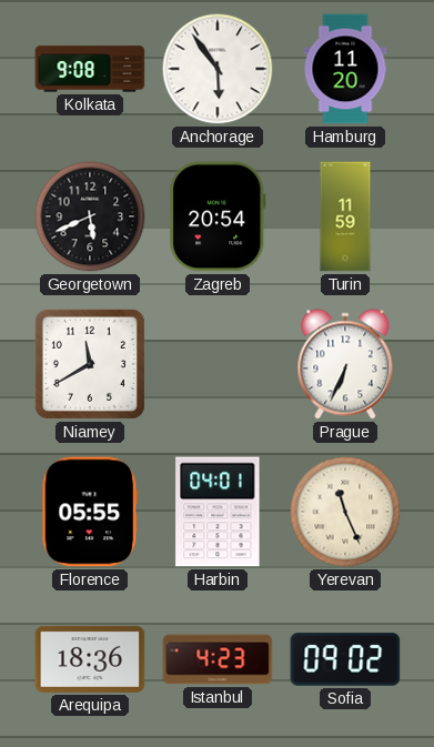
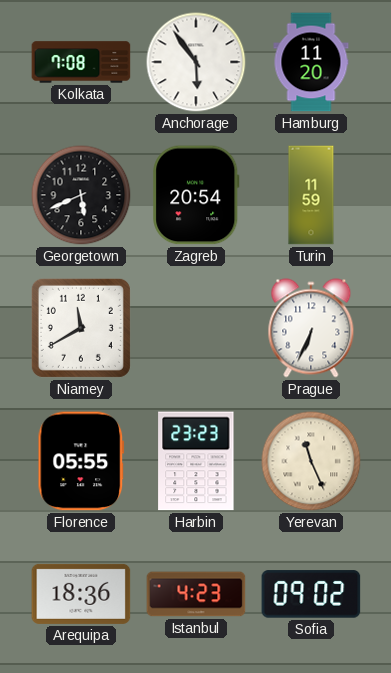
Kolkata: 9:08 -> 7:08 (81, 62)
Harbin: 04:01 -> 23:23 (196, 461)
